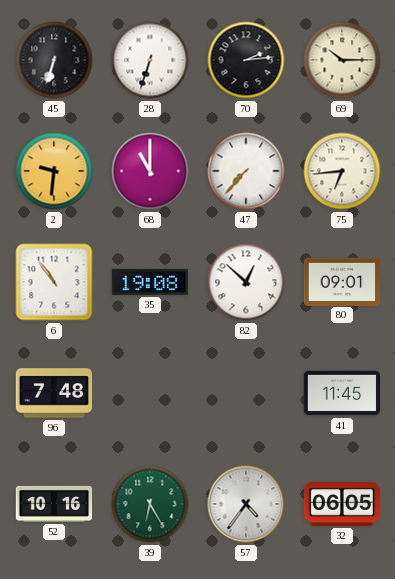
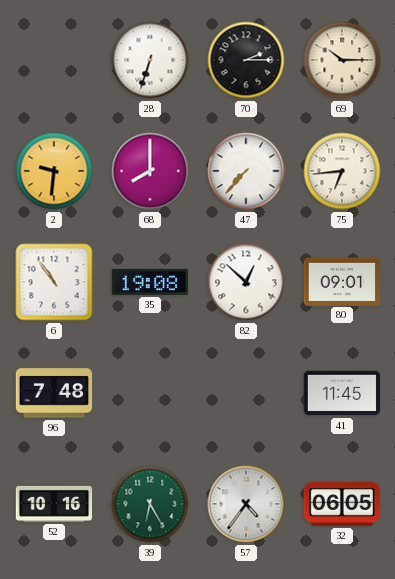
45: 6:33 -> none (54, 60)
70: 2:14 -> 2:15 (246, 60)
68: 11:00 -> 8:00 (150, 171)
